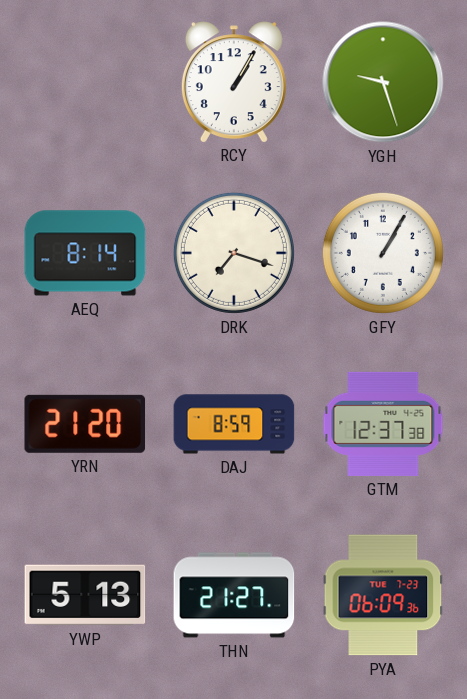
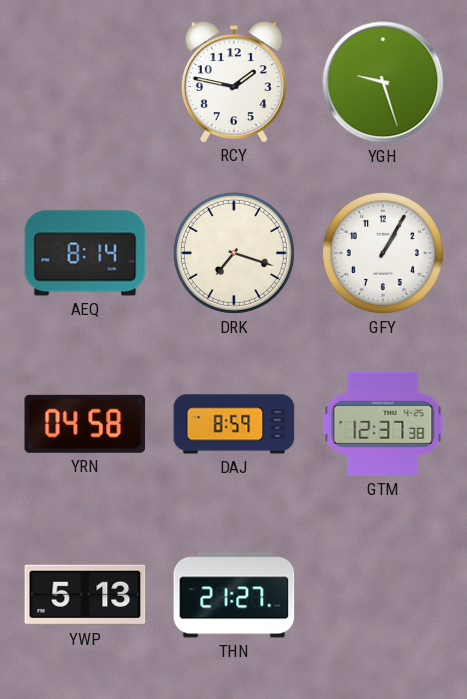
RCY: 1:05 -> 1:47 (234, 82)
YRN: 21:20 -> 04:58 (85, 424)
PYA: 06:09 -> none (383, 595)
